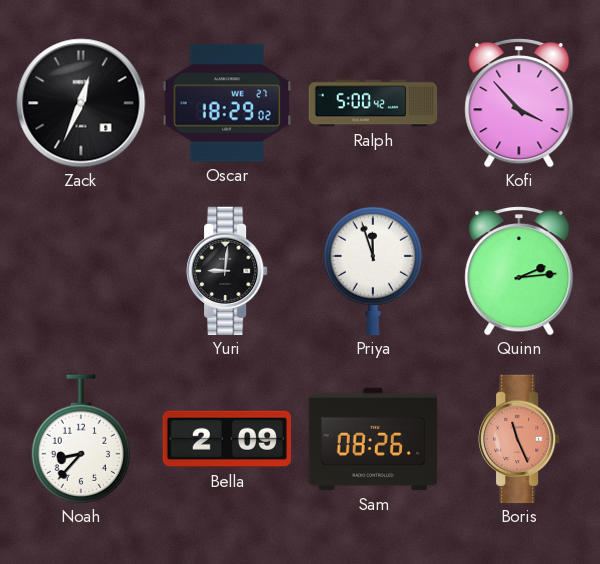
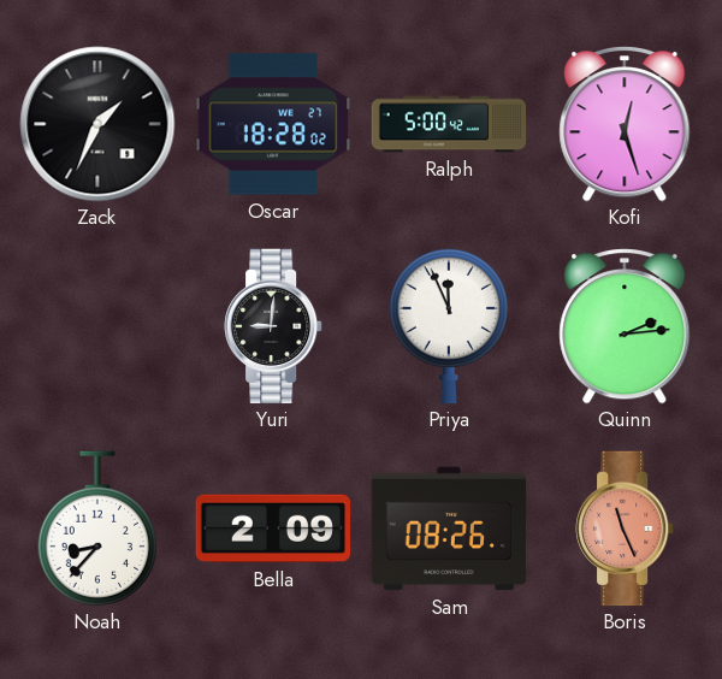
Zack: 12:34 -> 1:34 (97, 124)
Oscar: 18:29 -> 18:28 (273, 124)
Kofi: 3:53 -> 12:27 (625, 125)
Priya: 11:57 -> 11:56 (449, 326)
